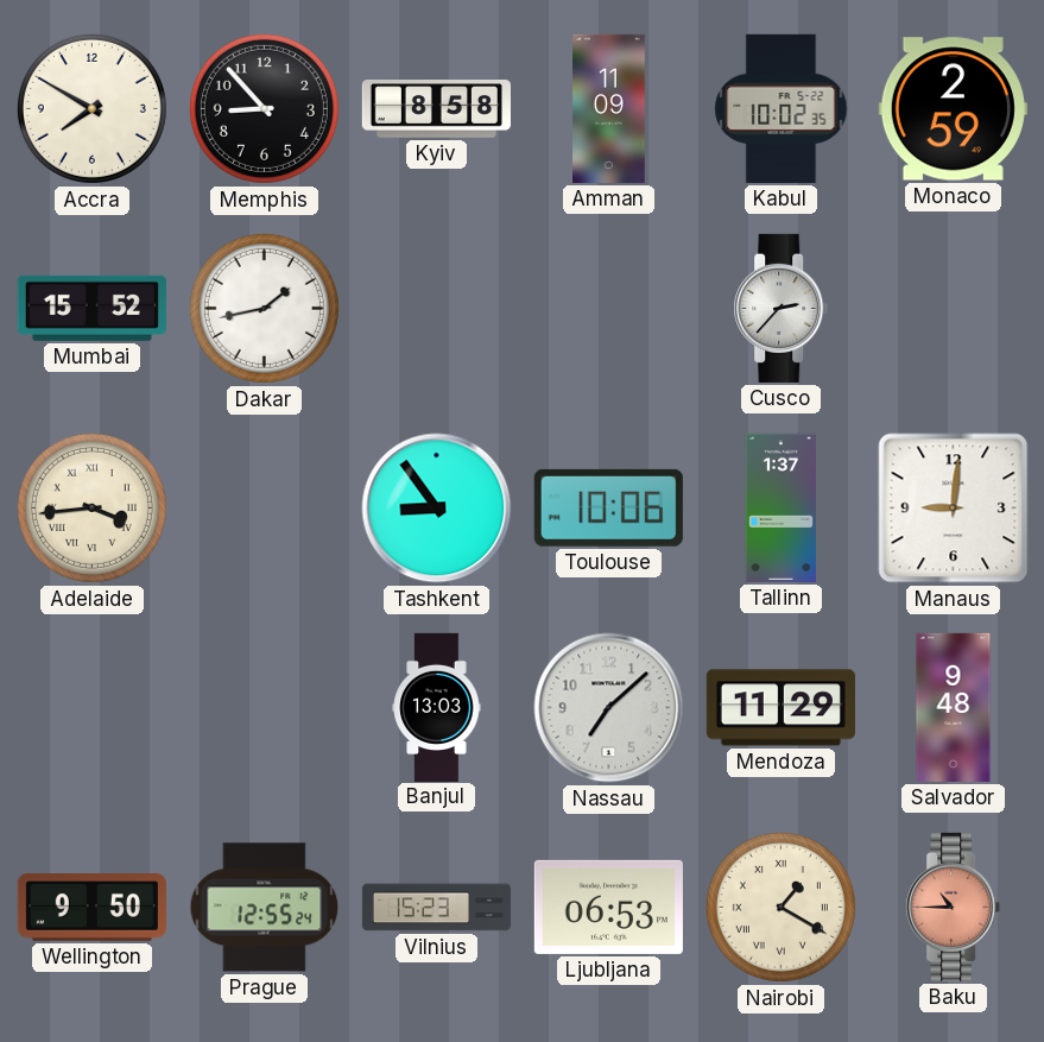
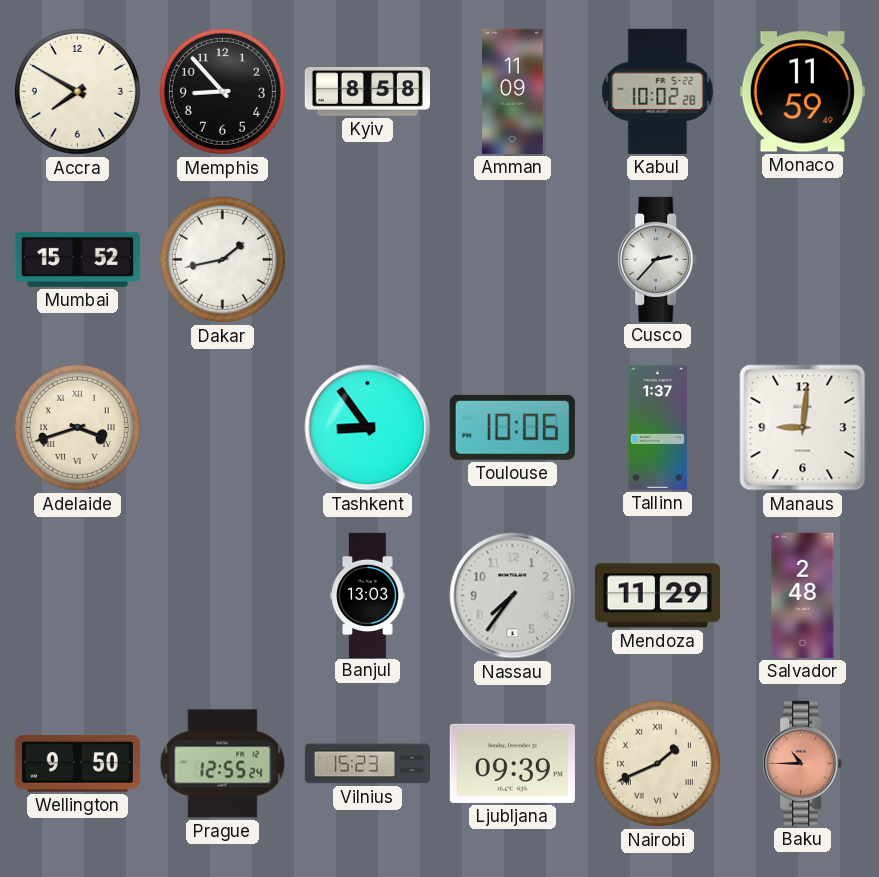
Kabul: 10:02:35 -> 10:02:28 (658, 91)
Monaco: 2:59 -> 11:59 (802, 92)
Adelaide: 3:44 -> 3:42 (77, 427)
Nassau: 7:08 -> 7:36 (513, 596)
Salvador: 9:48 -> 2:48 (803, 595)
Ljubljana: 06:53 -> 09:39 (512, 763)
Nairobi: 1:20 -> 1:41 (657, 763)
